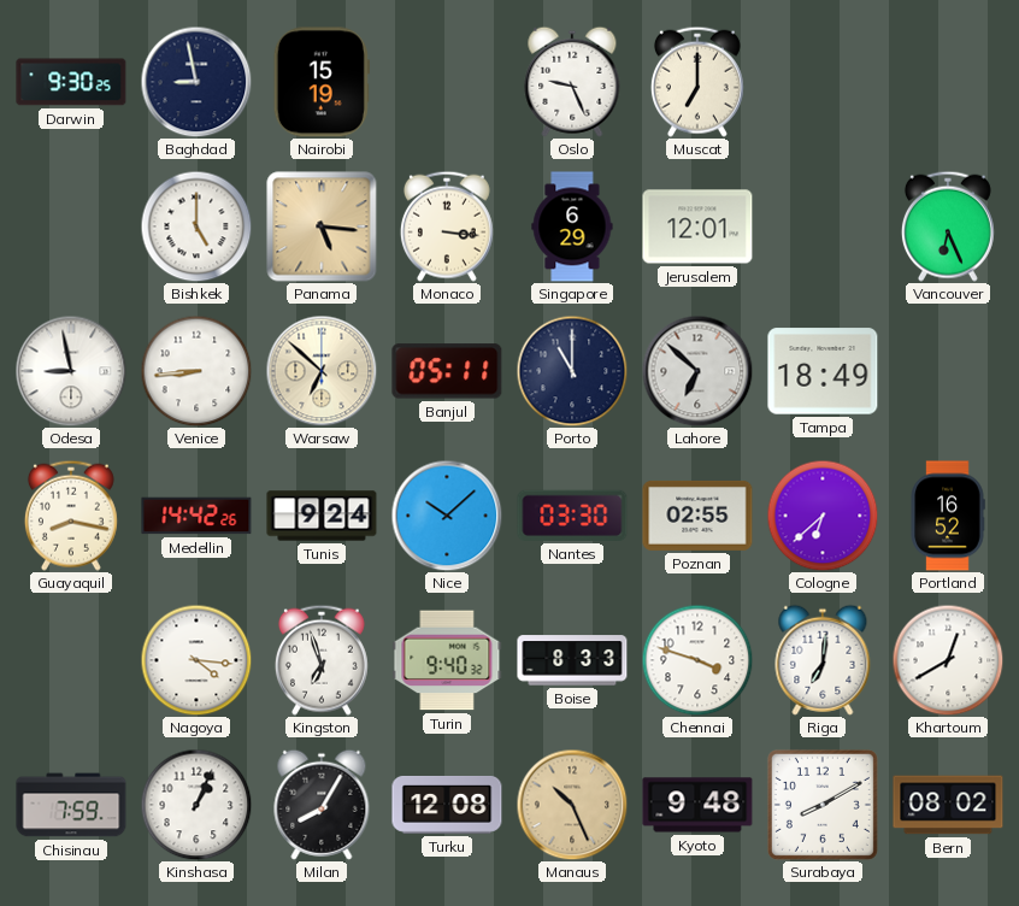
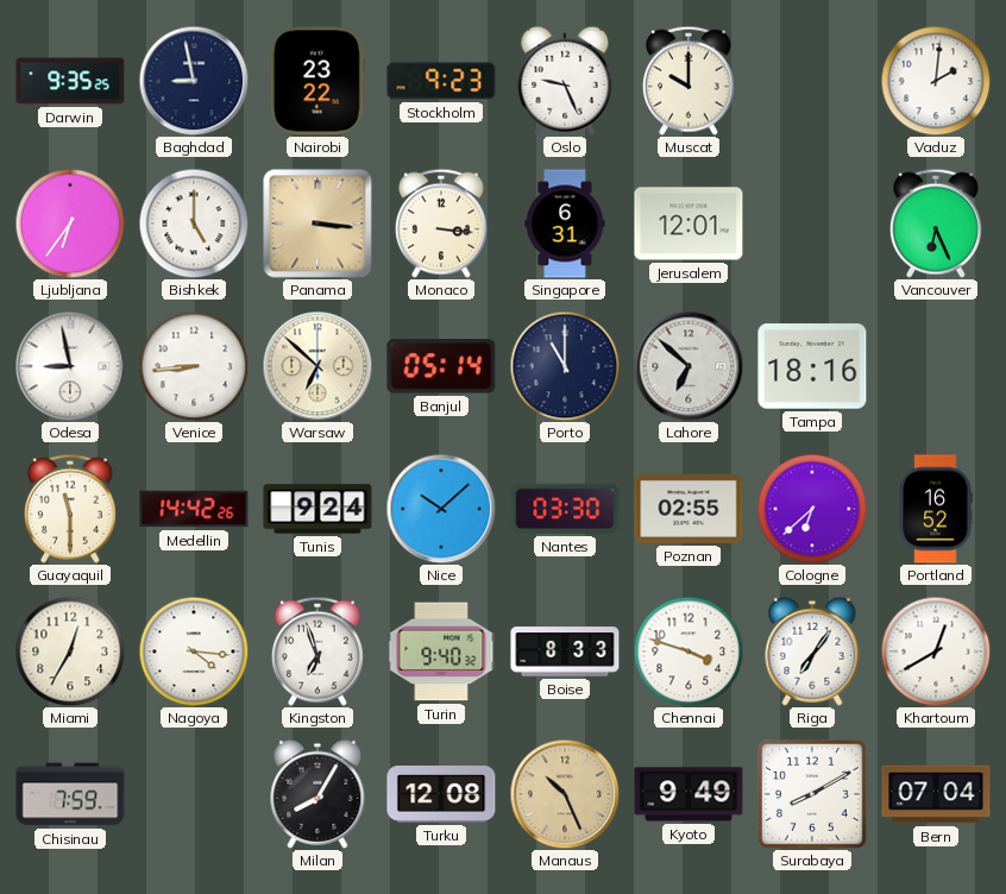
Darwin: 9:30 -> 9:35 (70, 81)
Nairobi: 15:19 -> 23:22 (317, 81)
Stockholm: none -> 9:23 (441, 81)
Muscat: 7:00 -> 10:00 (689, 81)
Vaduz: none -> 2:01 (936, 81)
Ljubljana: none -> 6:36 (70, 223)
Panama: 5:16 -> 3:16 (317, 223)
Singapore: 6:29 -> 6:31 (565, 223)
Banjul: 05:11 -> 05:14 (441, 366)
Tampa: 18:49 -> 18:16 (812, 366)
Guayaquil: 8:17 -> 11:30 (70, 509)
Miami: none -> 12:35 (70, 651)
Riga: 7:01 -> 7:06 (812, 651)
Kinshasa: 1:04 -> none (196, 805)
Kyoto: 9:48 -> 9:49 (689, 794)
Bern: 08:02 -> 07:04 (936, 794)
